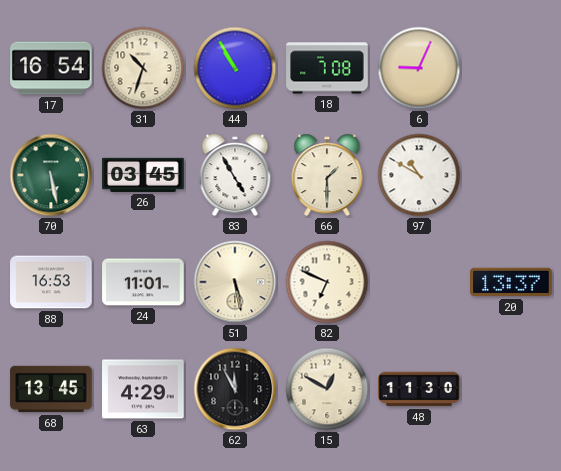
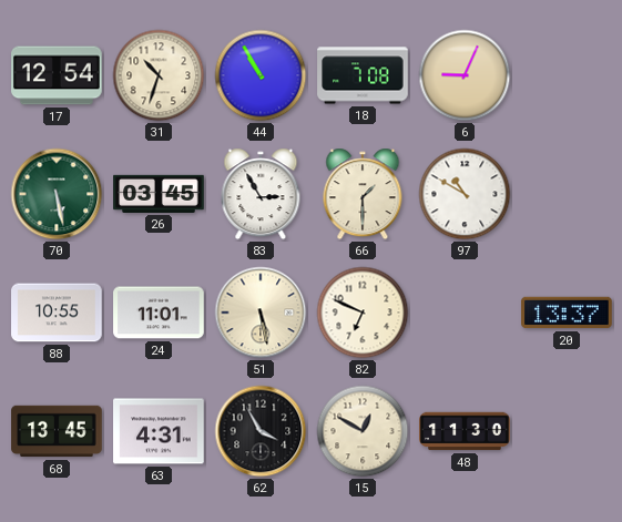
17: 16:54 -> 12:54 (57, 75)
83: 4:55 -> 2:55 (261, 194)
88: 16:53 -> 10:55 (57, 313)
63: 4:29 -> 4:31 (159, 431)
62: 11:55 -> 3:55 (261, 431)
